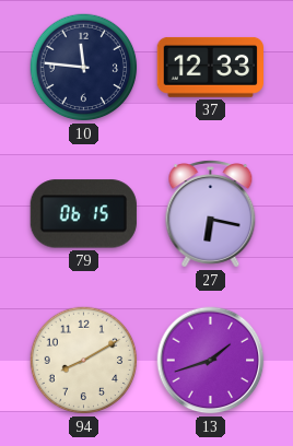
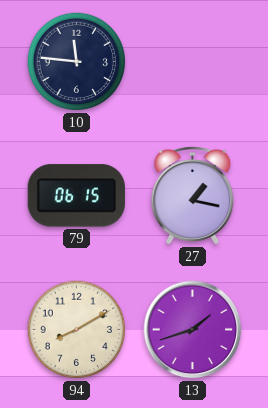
37: 12:33 -> none (210, 67)
27: 6:17 -> 1:17 (193, 196)
